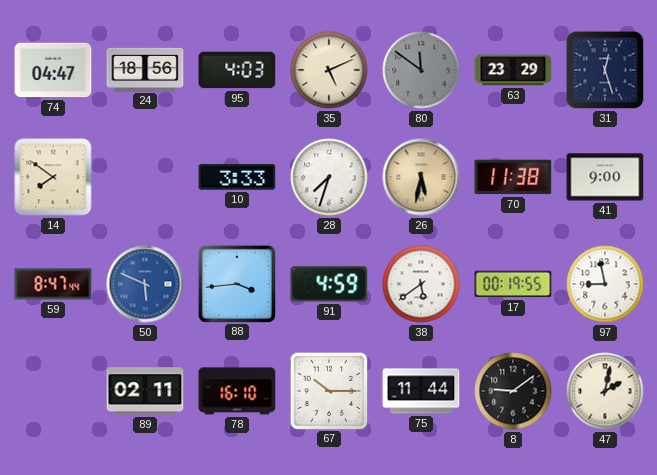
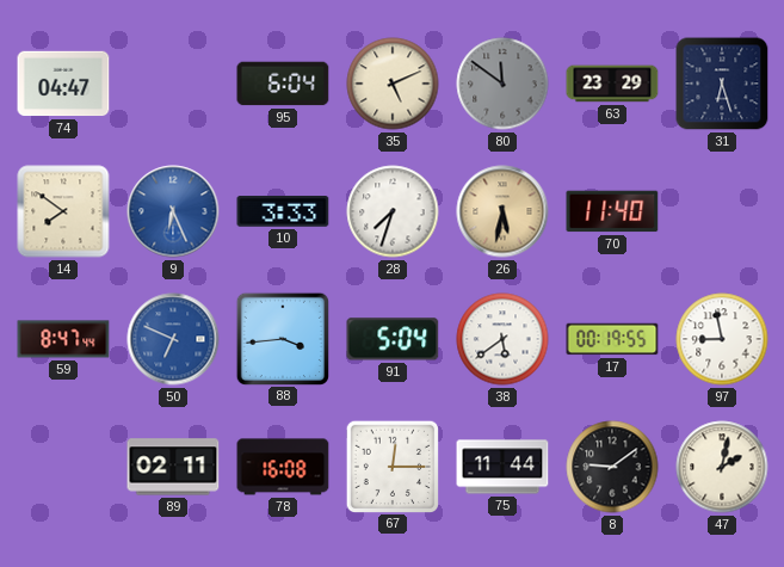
24: 18:56 -> none (145, 69)
95: 4:03 -> 6:04 (283, 84)
31: 12:27 -> 6:27 (722, 84)
9: none -> 6:26 (173, 211)
70: 11:38 -> 11:40 (612, 211)
41: 9:00 -> none (605, 177)
50: 5:49 -> 6:49 (173, 339)
91: 4:59 -> 5:04 (393, 339)
78: 16:10 -> 16:08 (283, 467)
67: 10:15 -> 12:15 (391, 466)
